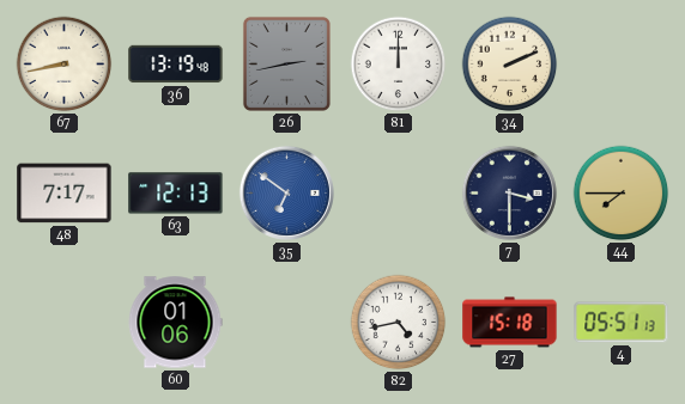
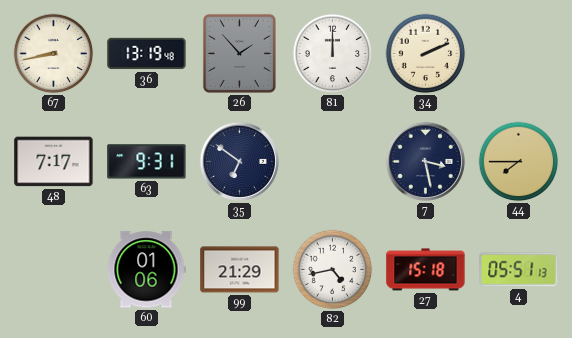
26: 2:43 -> 1:53 (239, 53)
63: 12:13 -> 9:31 (147, 162)
35 dial: blue -> navy (239, 161)
7: 3:30 -> 3:28 (425, 161)
99: none -> 21:29 (240, 270)
